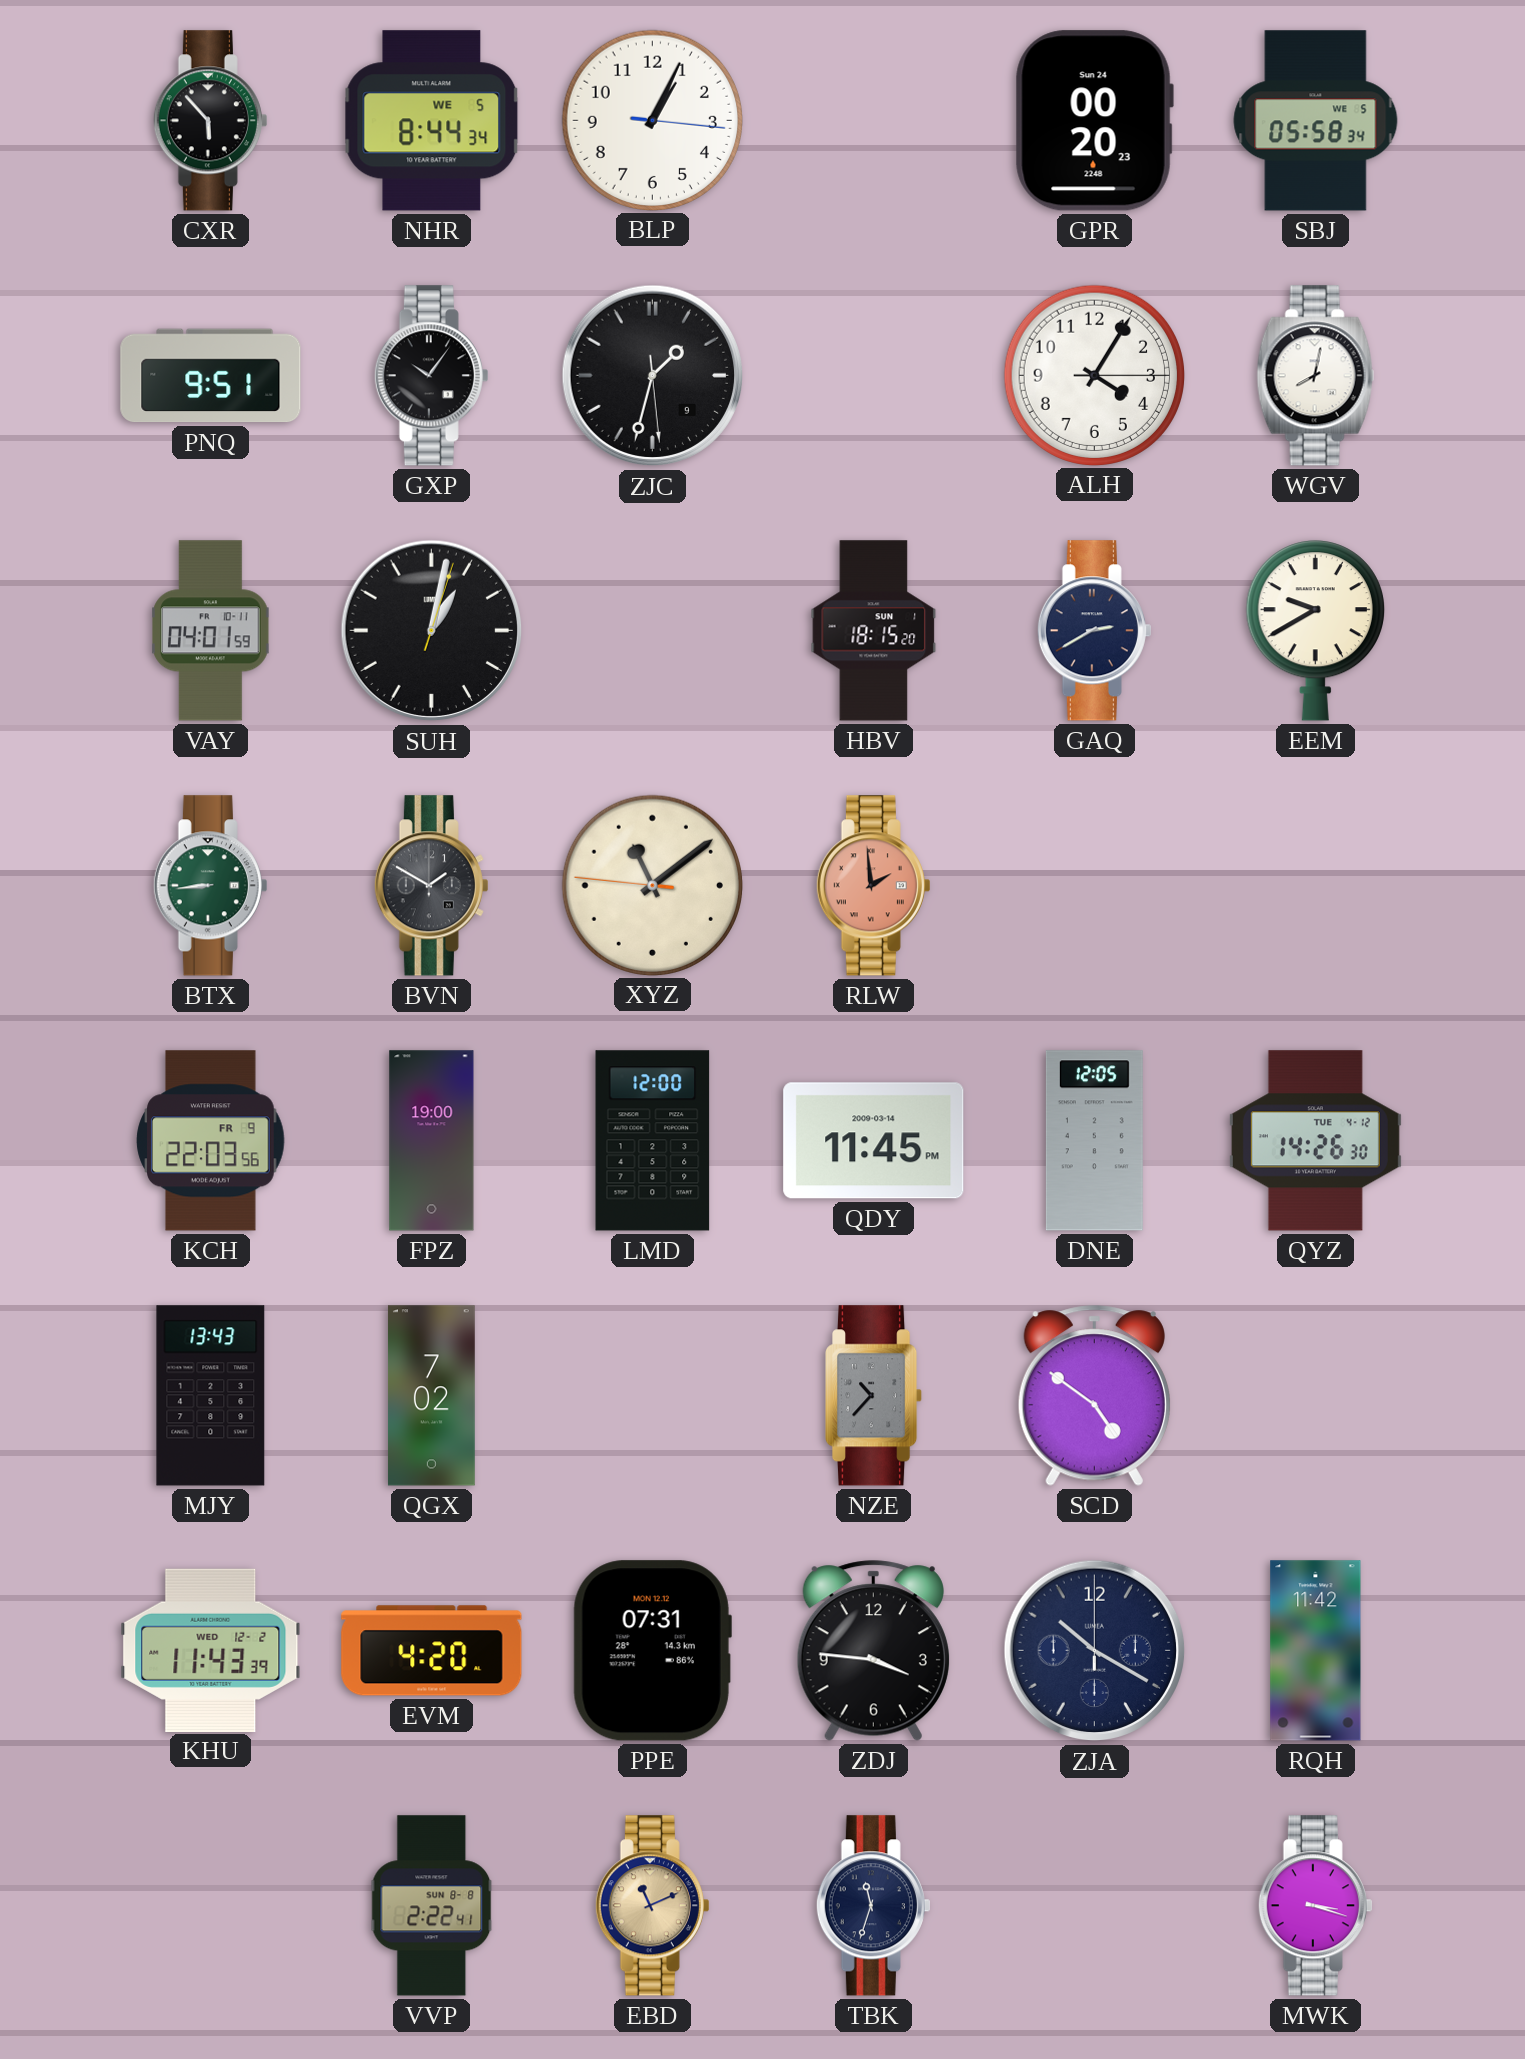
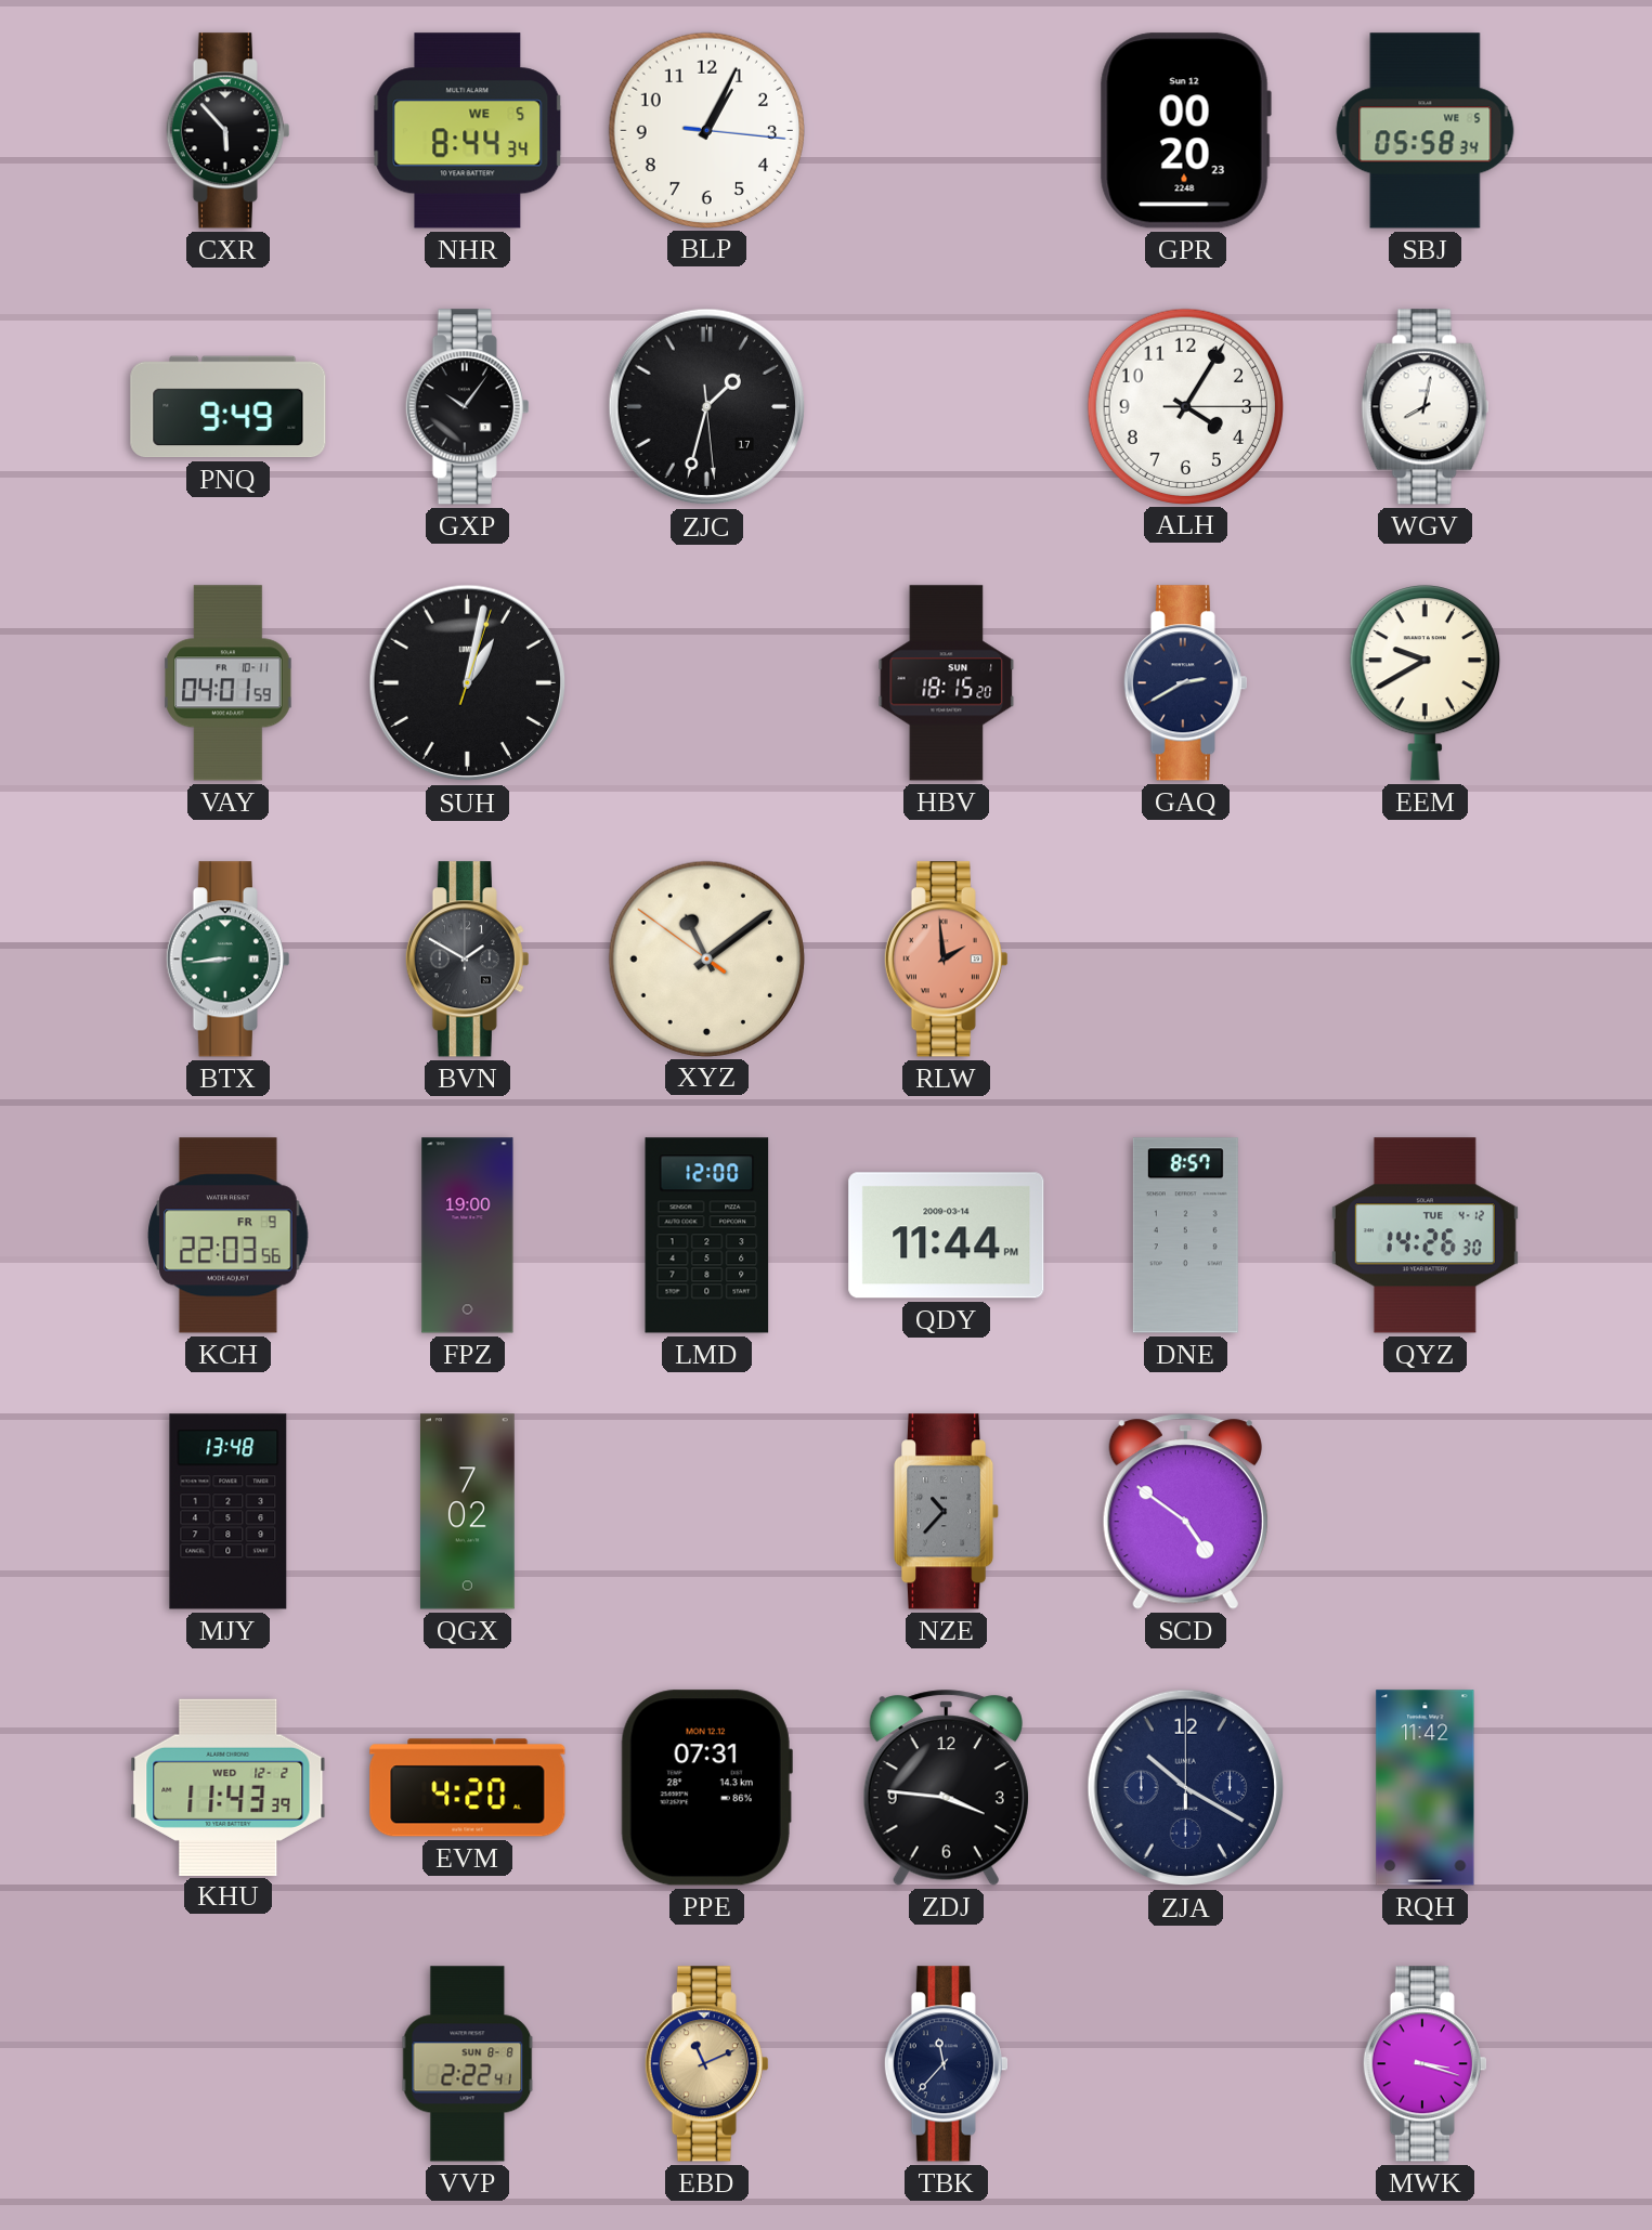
GPR date: Sun 24 -> Sun 12 (1185, 131)
PNQ: 9:51 -> 9:49 (229, 407)
ZJC date: 9 -> 17 (707, 407)
XYZ: 11:08:46 -> 11:08:51 (706, 958)
QDY: 11:45 -> 11:44 (947, 1236)
DNE: 12:05 -> 8:57 (1185, 1236)
MJY: 13:43 -> 13:48 (229, 1512)
TBK: 11:33 -> 11:37 (946, 2064)
